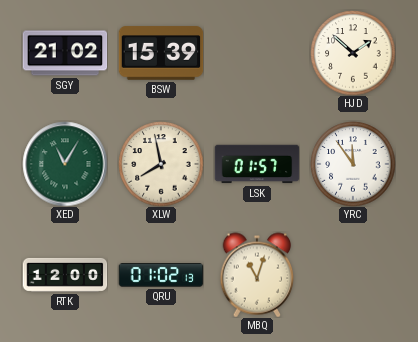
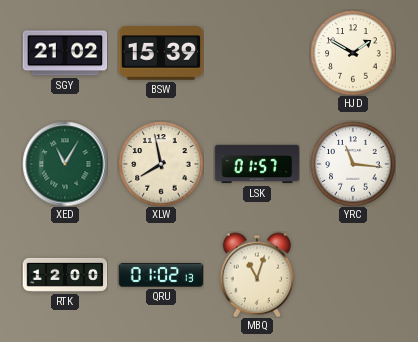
HJD: 1:52 -> 1:50 (353, 53)
YRC: 11:54 -> 11:16 (353, 164)
